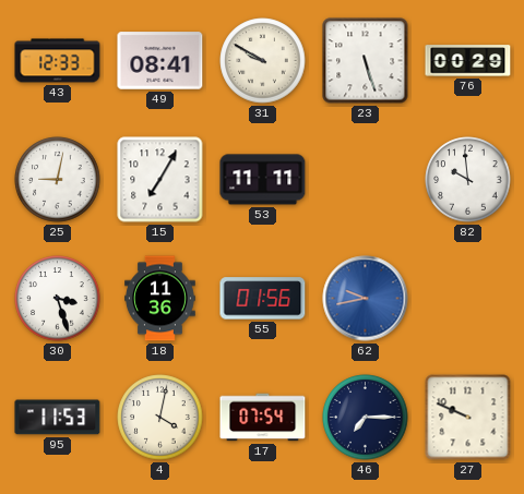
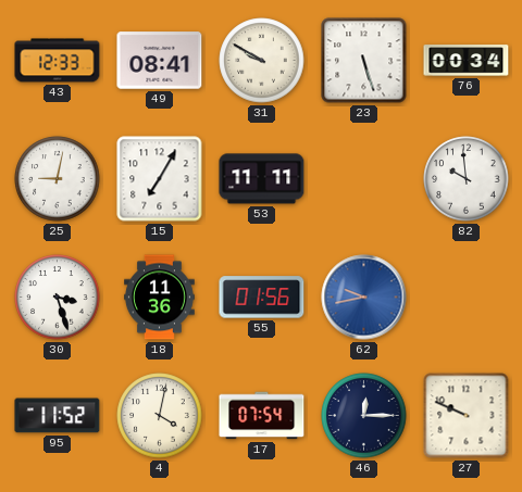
76: 00:29 -> 00:34 (467, 61)
95: 11:53 -> 11:52 (58, 416)
46: 7:15 -> 12:15 (364, 416)
